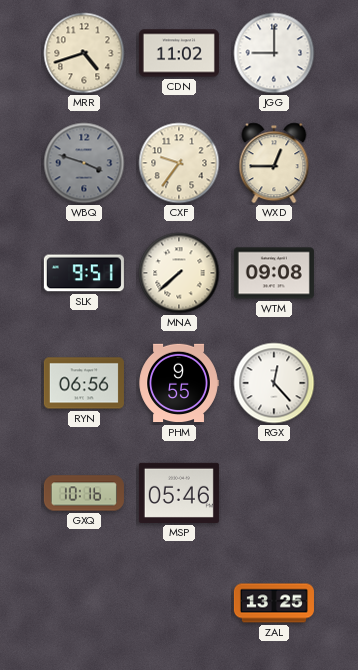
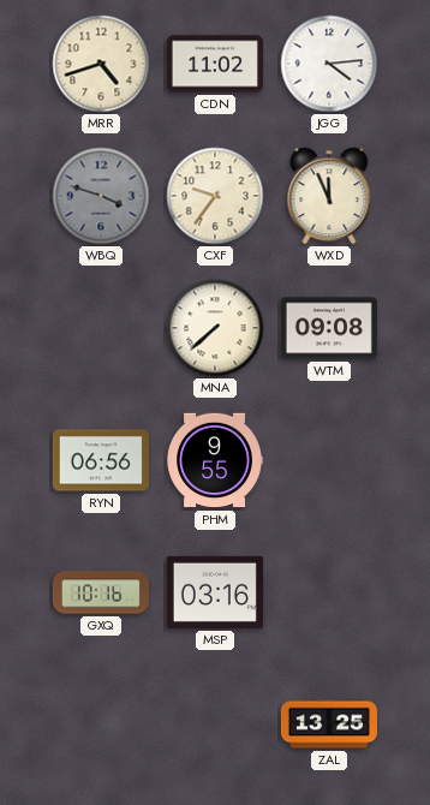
JGG: 9:00 -> 4:14 (329, 64)
WXD: 12:45 -> 11:56 (329, 196)
SLK: 9:51 -> none (84, 273)
RGX: 12:23 -> none (274, 383)
MSP: 05:46 -> 03:16 (215, 592)
